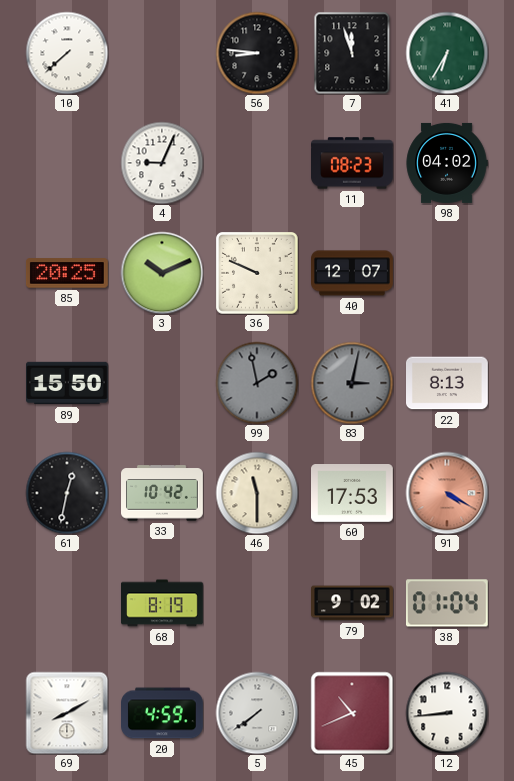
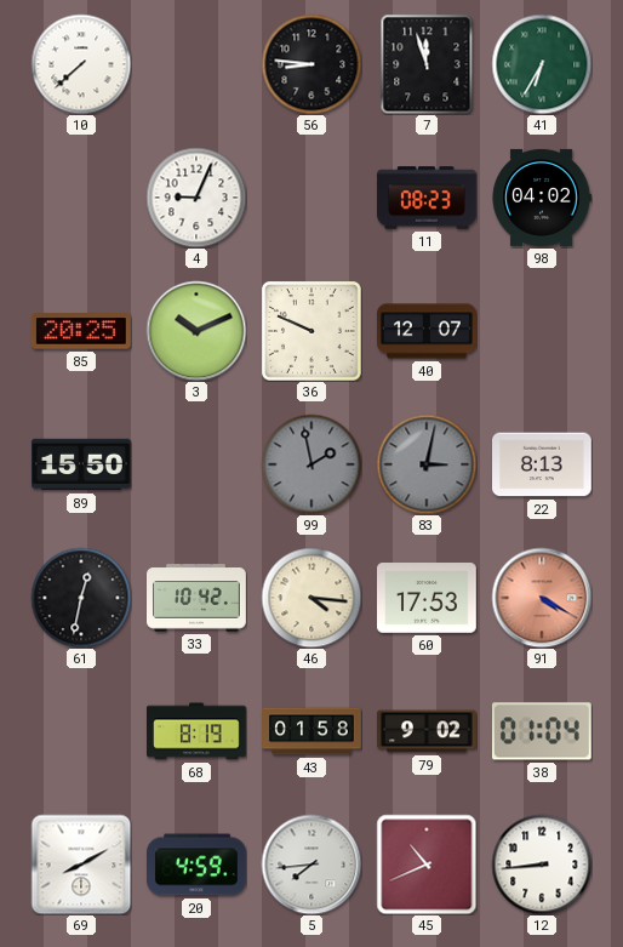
46: 11:30 -> 4:16 (311, 598)
43: none -> 01:58 (311, 731)
5: 7:39 -> 7:44 (311, 865)
